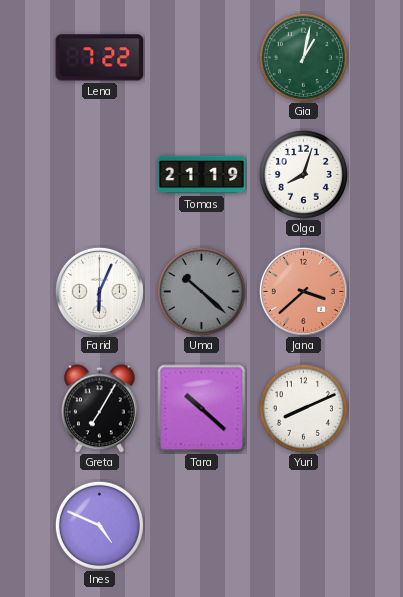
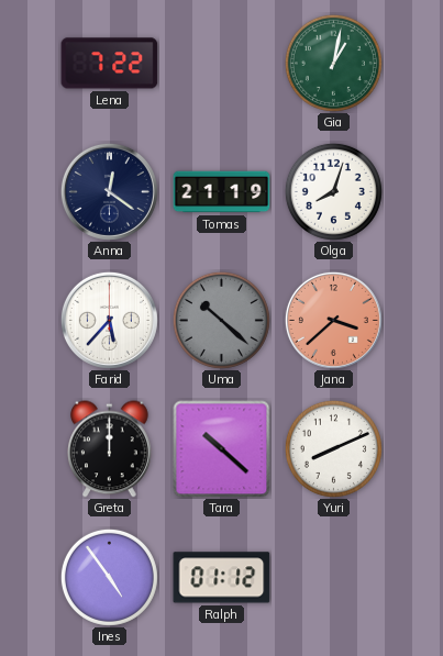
Anna: none -> 12:21 (109, 191)
Farid: 6:04 -> 5:37 (109, 320)
Greta: 7:05 -> 12:00 (110, 449)
Ines: 4:49 -> 4:54 (109, 577)
Ralph: none -> 01:12 (222, 578)
